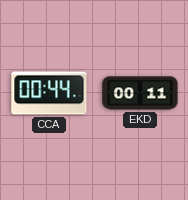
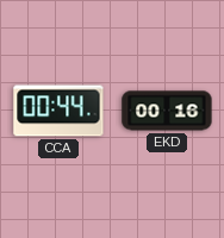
EKD: 00:11 -> 00:16 (167, 111)
